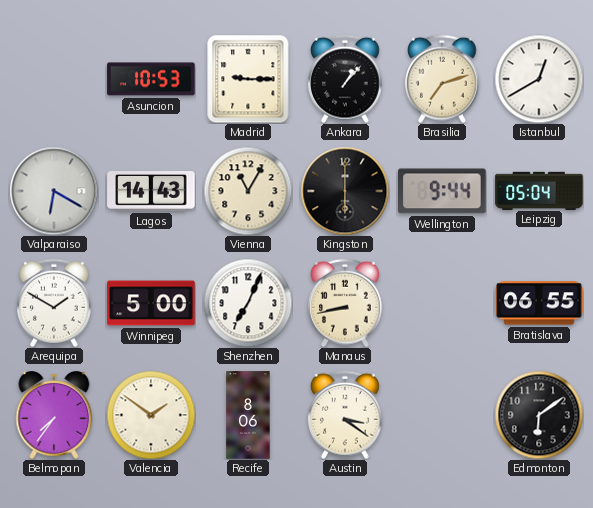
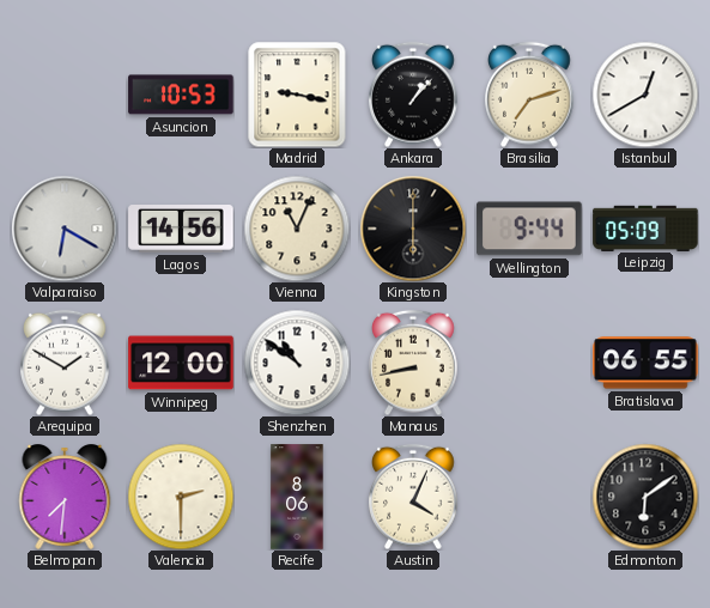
Madrid: 9:15 -> 9:17 (297, 95)
Lagos: 14:43 -> 14:56 (181, 230)
Vienna: 11:05 -> 11:04 (297, 229)
Leipzig: 05:04 -> 05:09 (645, 227)
Winnipeg: 5:00 -> 12:00 (181, 363)
Shenzhen: 7:04 -> 10:51 (297, 363)
Belmopan: 7:36 -> 7:31 (65, 498)
Valencia: 1:51 -> 2:30 (181, 497)
Austin: 3:21 -> 4:04 (414, 497)
